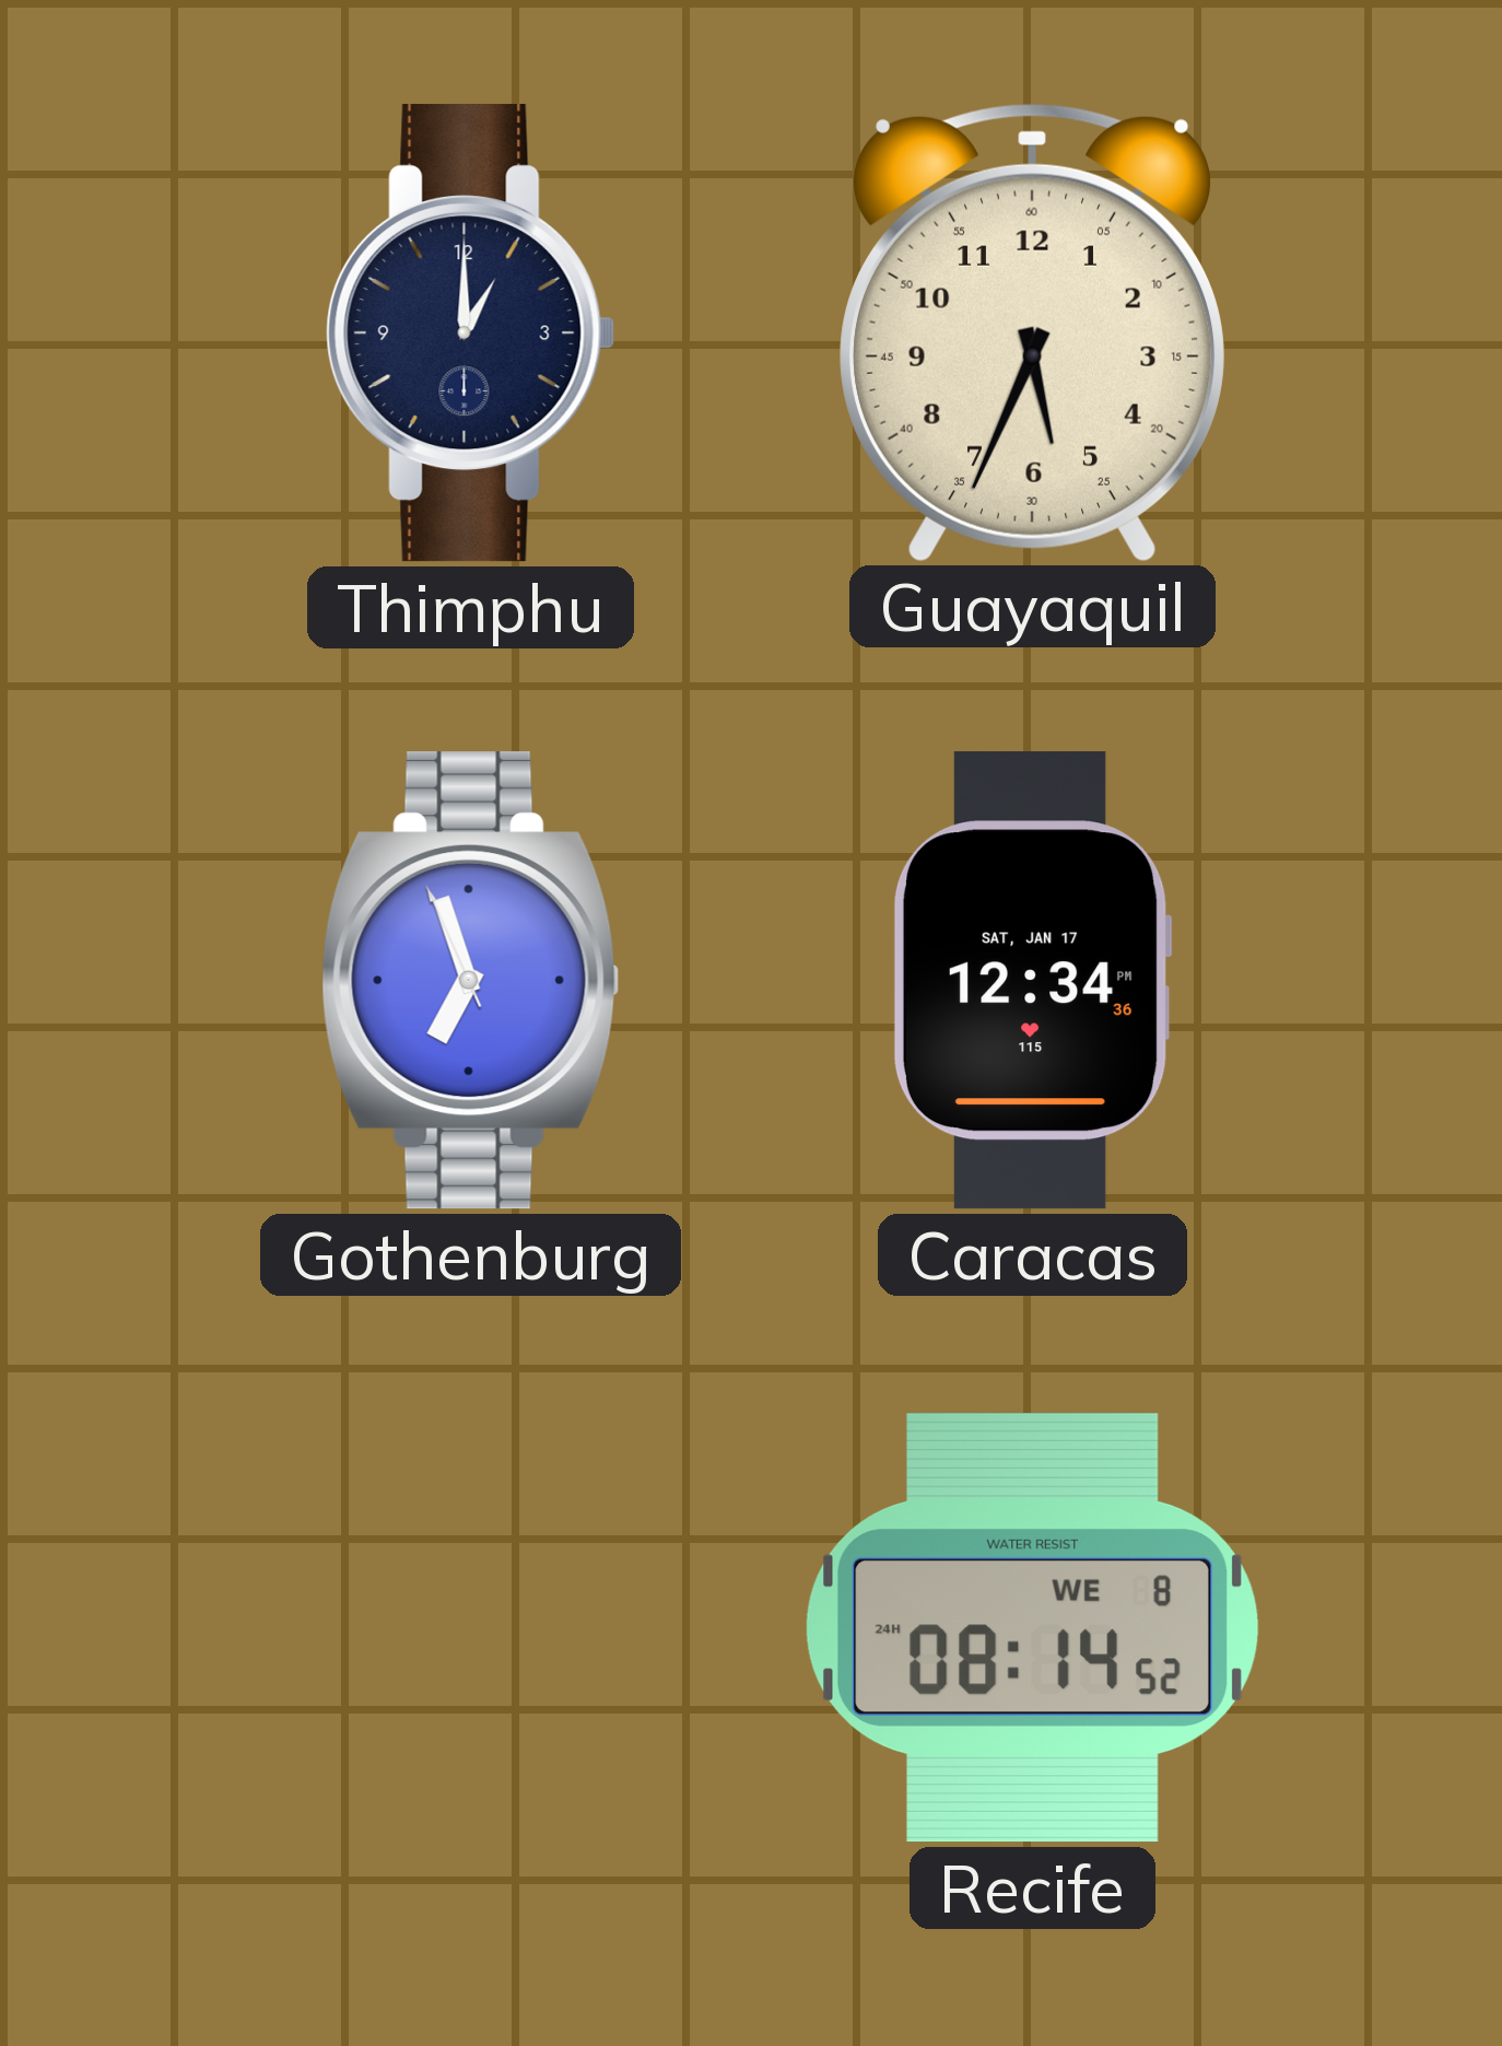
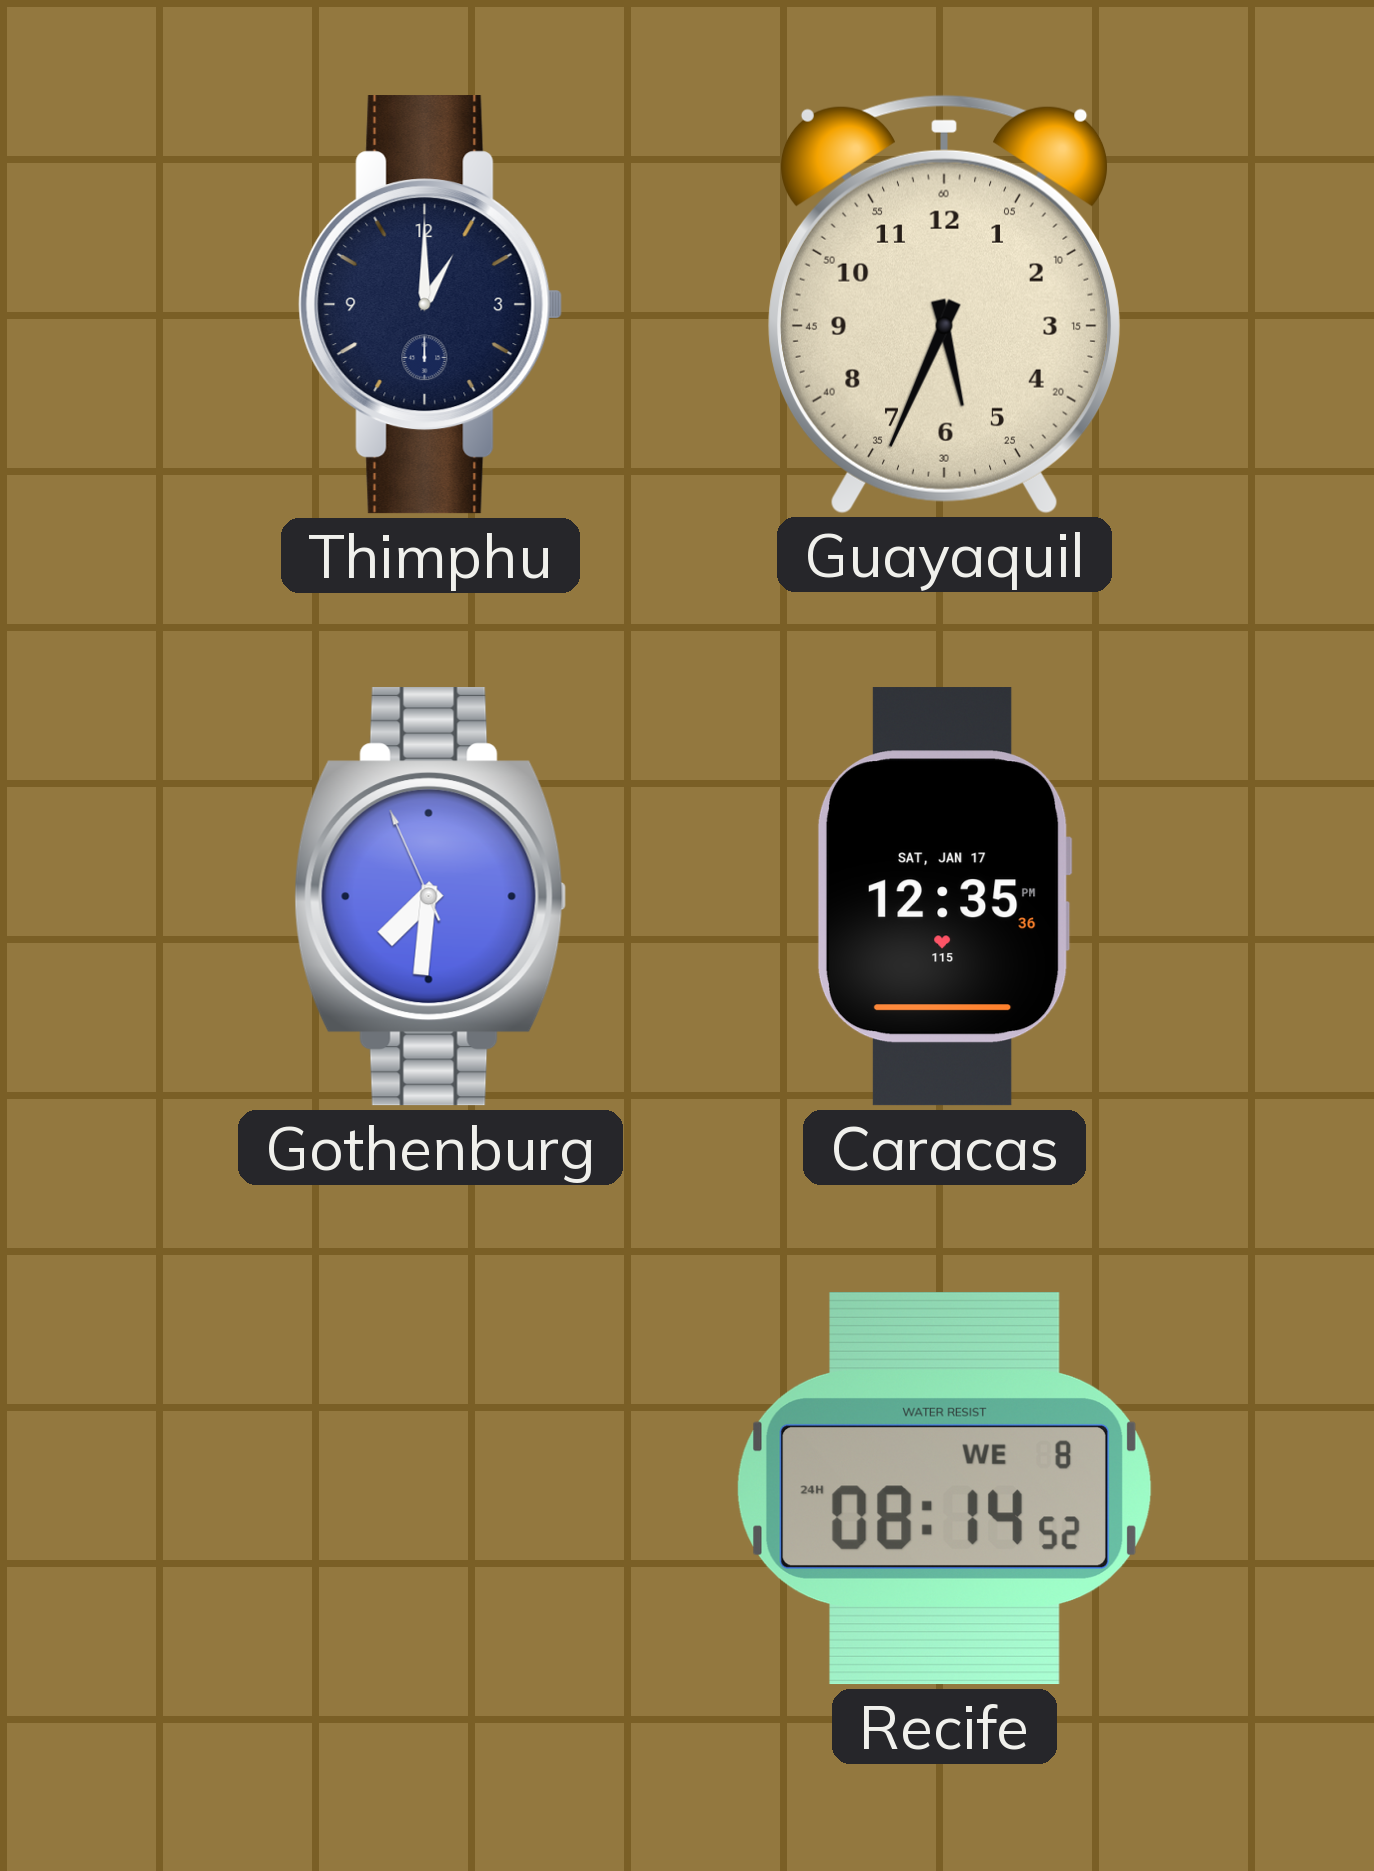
Gothenburg: 6:56 -> 7:30 (431, 897)
Caracas: 12:34 -> 12:35 (944, 897)
